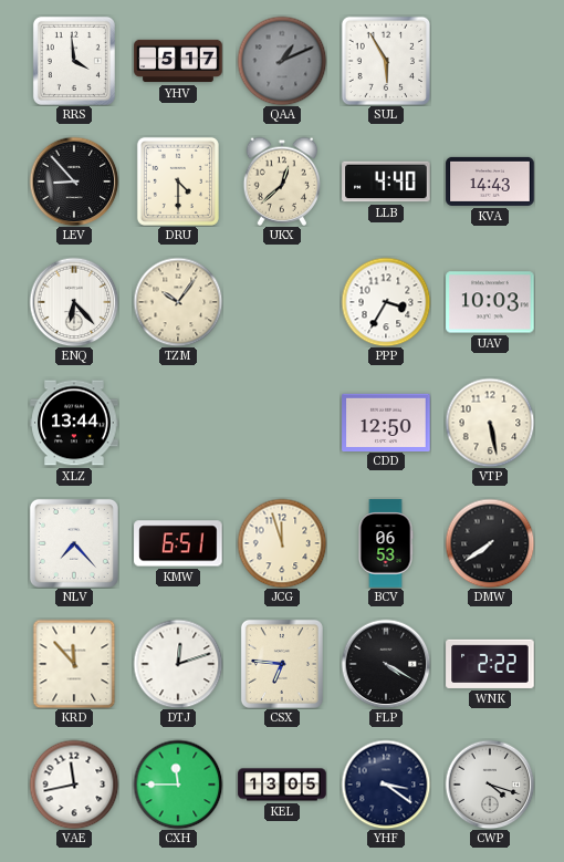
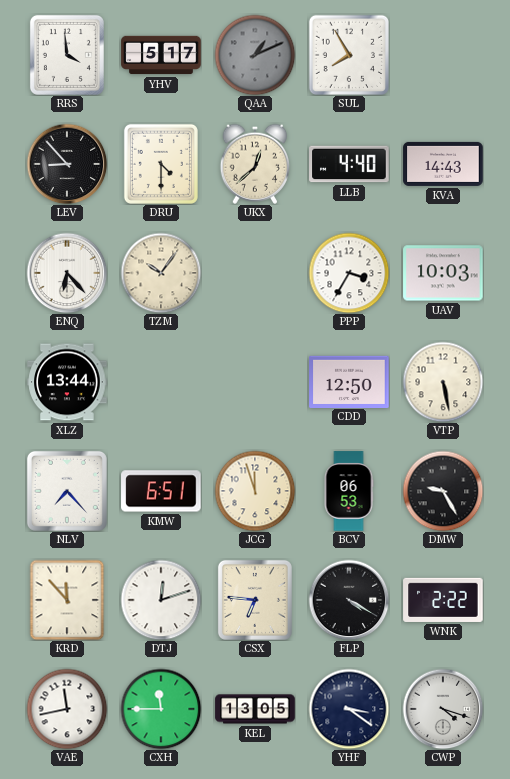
SUL: 5:55 -> 7:55 (348, 54)
DMW: 7:39 -> 9:25 (443, 491)
